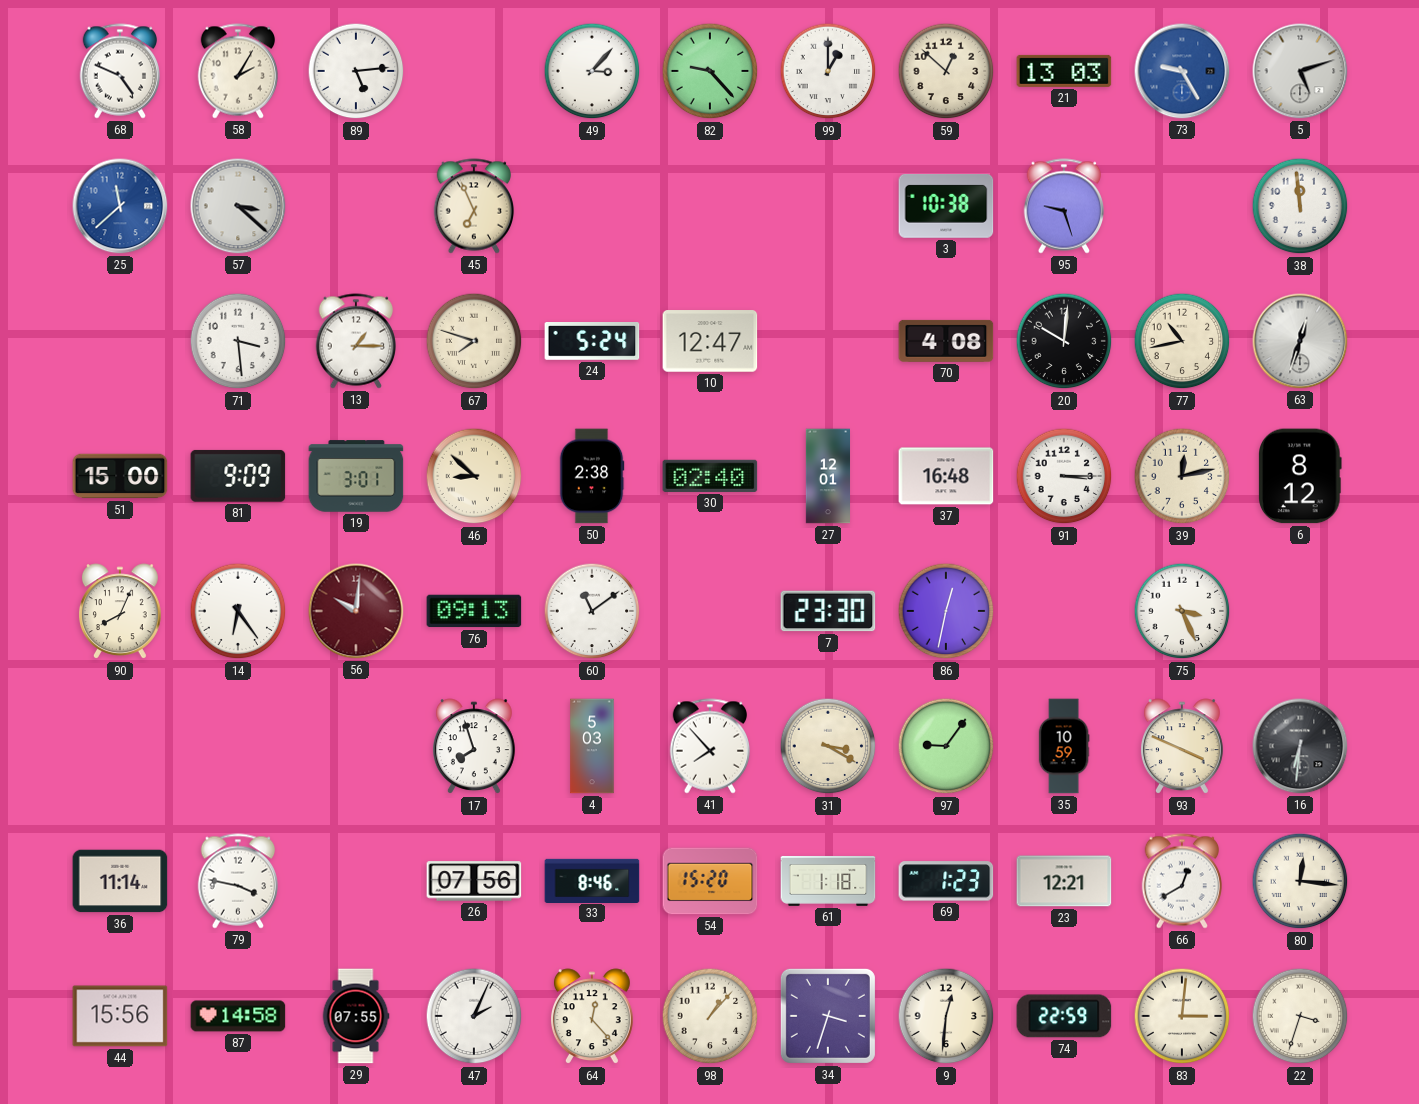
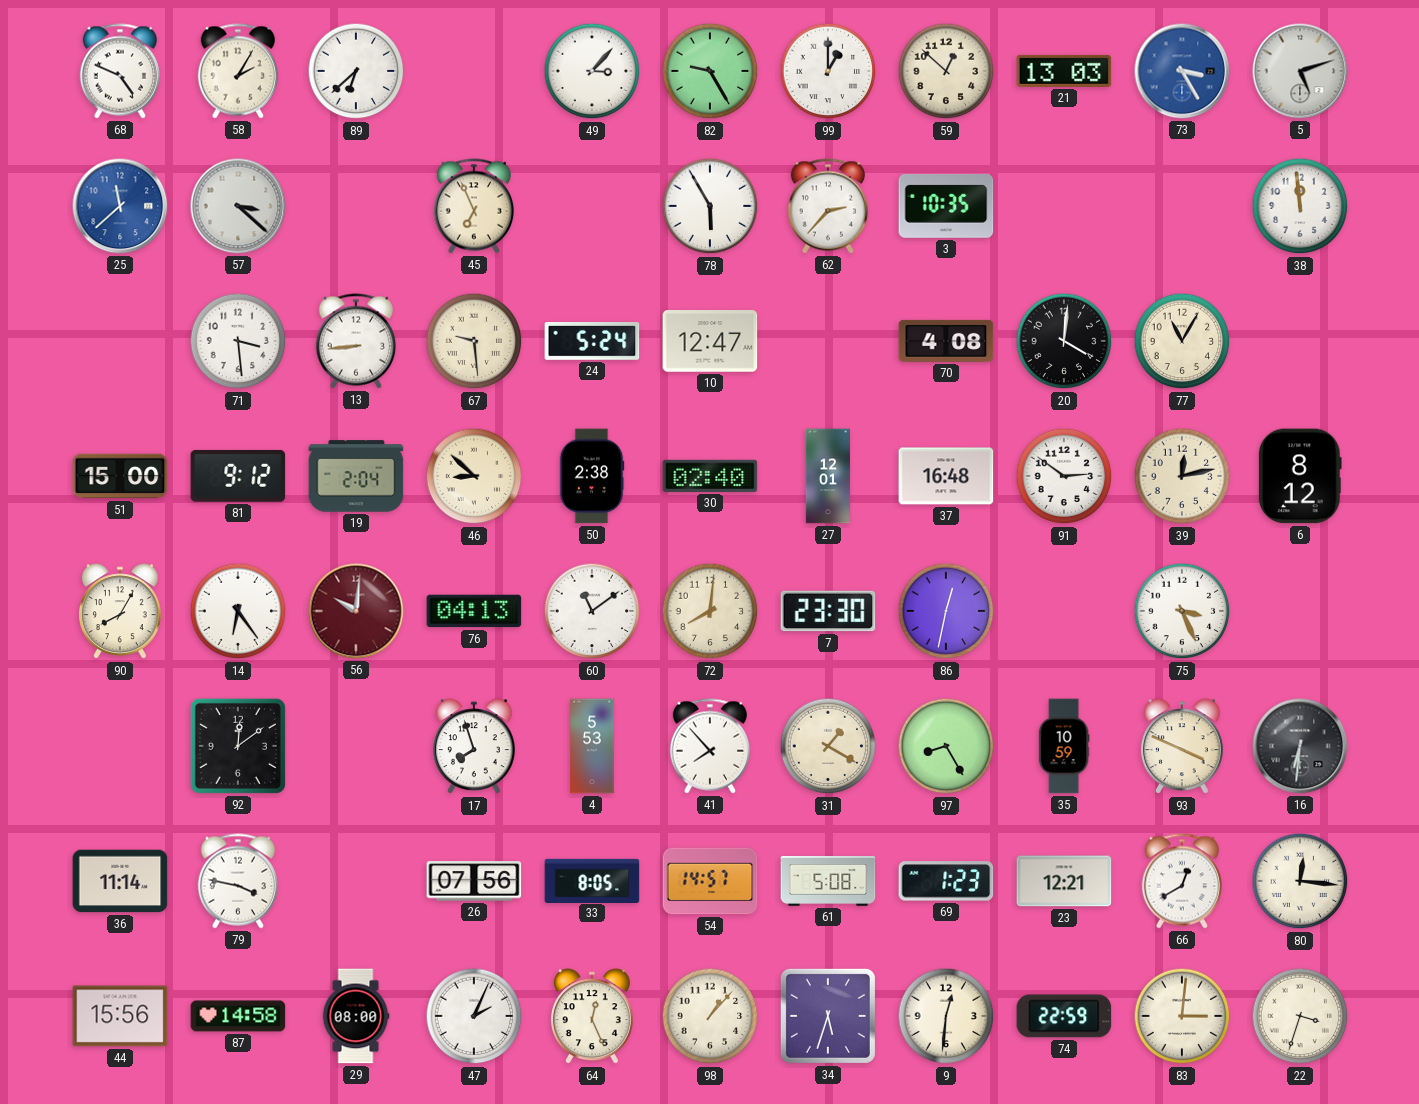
89: 5:14 -> 6:38 (356, 71)
82: 9:23 -> 9:25 (710, 71)
73: 9:25 -> 3:25 (1182, 71)
78: none -> 5:55 (710, 206)
62: none -> 2:37 (827, 206)
3: 10:38 -> 10:35 (946, 206)
95: 9:27 -> none (1063, 206)
13: 1:15 -> 8:44 (355, 341)
67: 7:48 -> 9:29 (474, 341)
20: 10:01 -> 4:01 (1064, 341)
77: 10:43 -> 11:05 (1182, 341)
63: 12:33 -> none (1300, 341)
81: 9:09 -> 9:12 (238, 476)
19: 3:01 -> 2:04 (356, 476)
91: 3:15 -> 2:51 (1064, 476)
90: 8:04 -> 8:05 (120, 612)
76: 09:13 -> 04:13 (474, 611)
72: none -> 8:01 (710, 611)
92: none -> 12:09 (238, 746)
4: 5:03 -> 5:53 (592, 746)
31: 3:20 -> 1:20 (828, 746)
97: 9:06 -> 8:25 (946, 746)
33: 8:46 -> 8:05 (592, 880)
54: 15:20 -> 14:57 (710, 881)
61: 1:18 -> 5:08 (828, 881)
29: 07:55 -> 08:00 (356, 1016)
64: 12:23 -> 12:26 (592, 1017)
34: 3:33 -> 5:33 (828, 1016)
